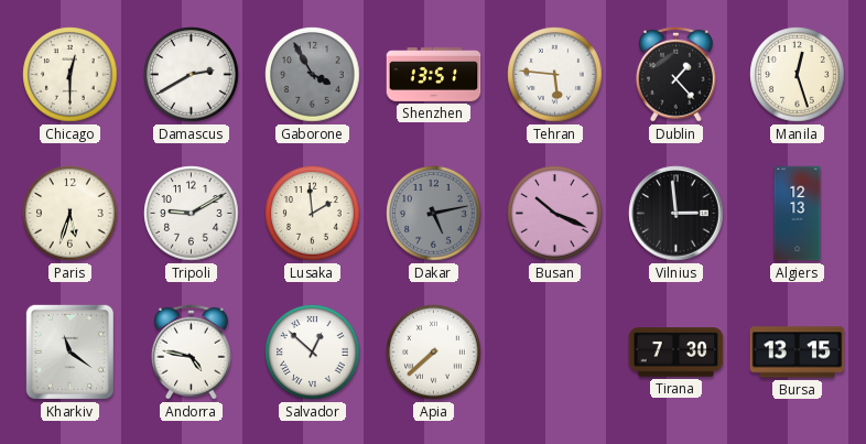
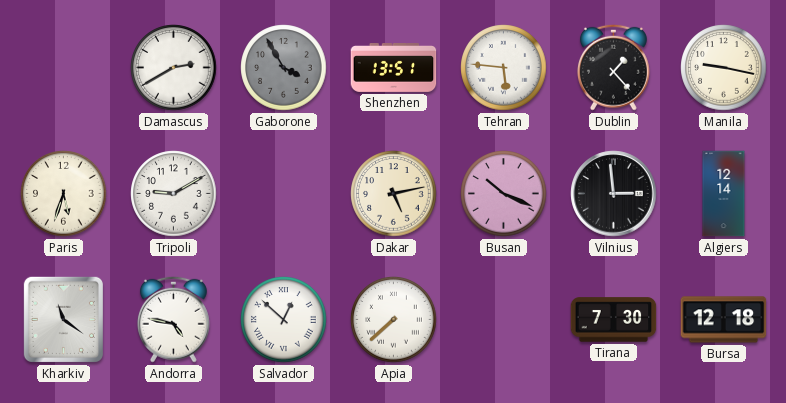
Chicago: 12:30 -> none (71, 75)
Manila: 12:27 -> 9:17 (724, 68)
Lusaka: 1:59 -> none (313, 214)
Dakar dial: grey -> cream (394, 194)
Algiers: 12:13 -> 12:14 (724, 194)
Bursa: 13:15 -> 12:18 (724, 320)
